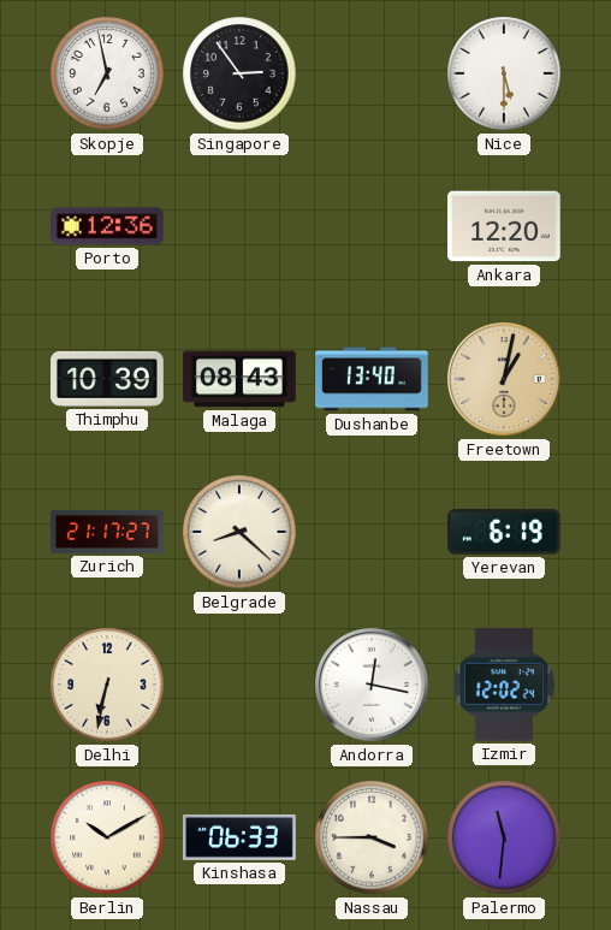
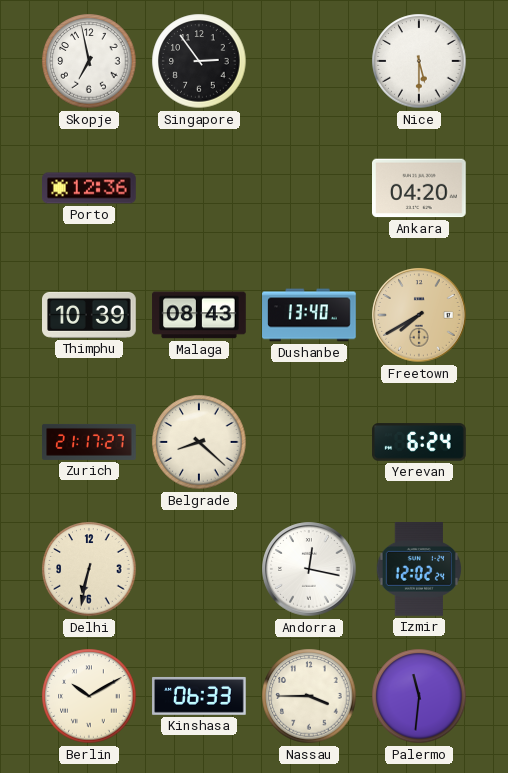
Ankara: 12:20 -> 04:20 (420, 188)
Freetown: 1:02 -> 7:40 (419, 315)
Yerevan: 6:19 -> 6:24 (419, 442)
